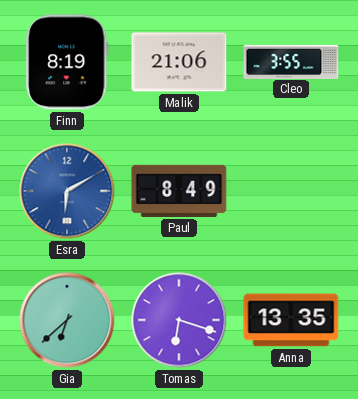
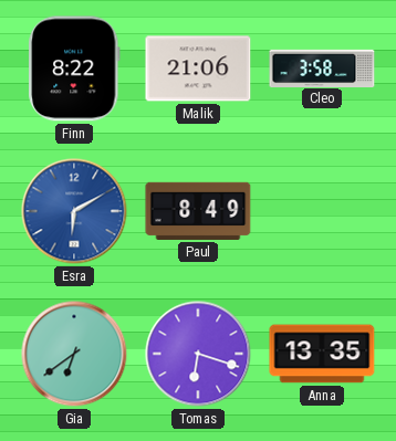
Finn: 8:19 -> 8:22 (74, 69)
Cleo: 3:55 -> 3:58 (322, 67)
Gia: 6:38 -> 6:39 (74, 354)
